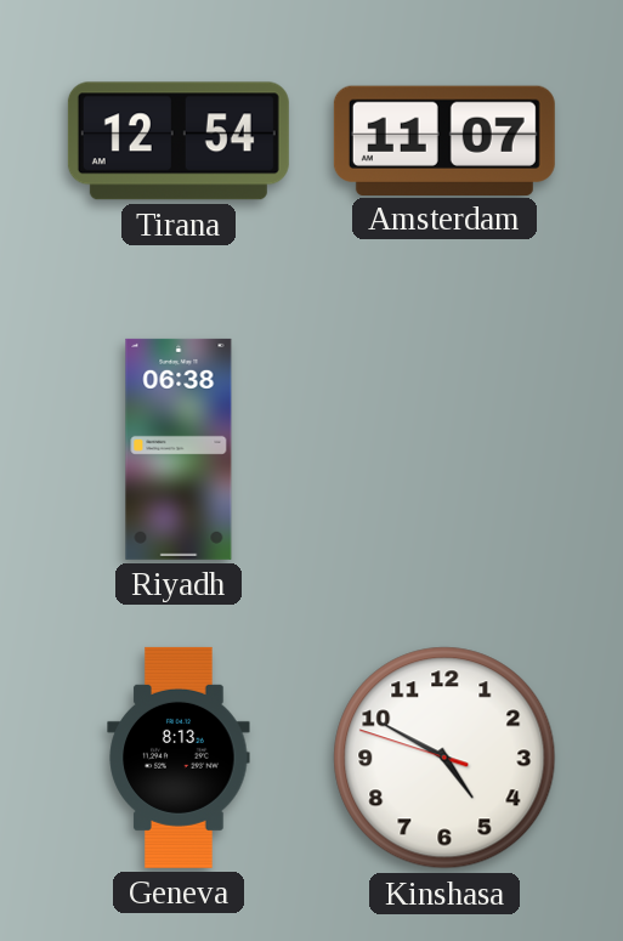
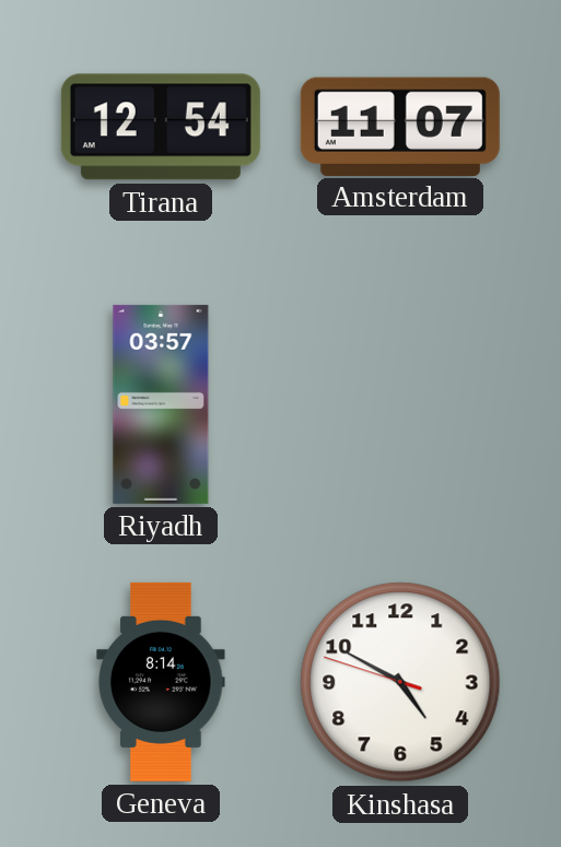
Riyadh: 06:38 -> 03:57 (161, 404)
Geneva: 8:13 -> 8:14 (161, 682)
